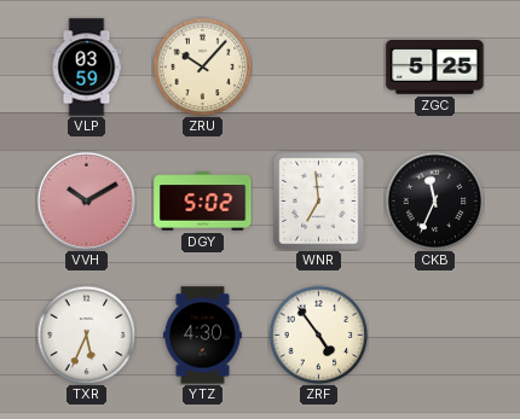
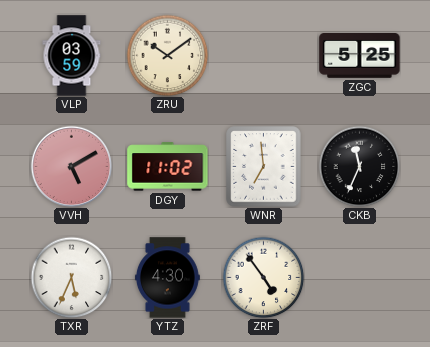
ZRU: 10:07 -> 10:09 (167, 55)
VVH: 10:10 -> 5:10 (71, 166)
DGY: 5:02 -> 11:02 (168, 167)
